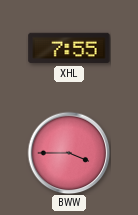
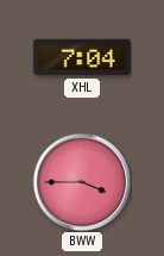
XHL: 7:55 -> 7:04 (82, 57)
